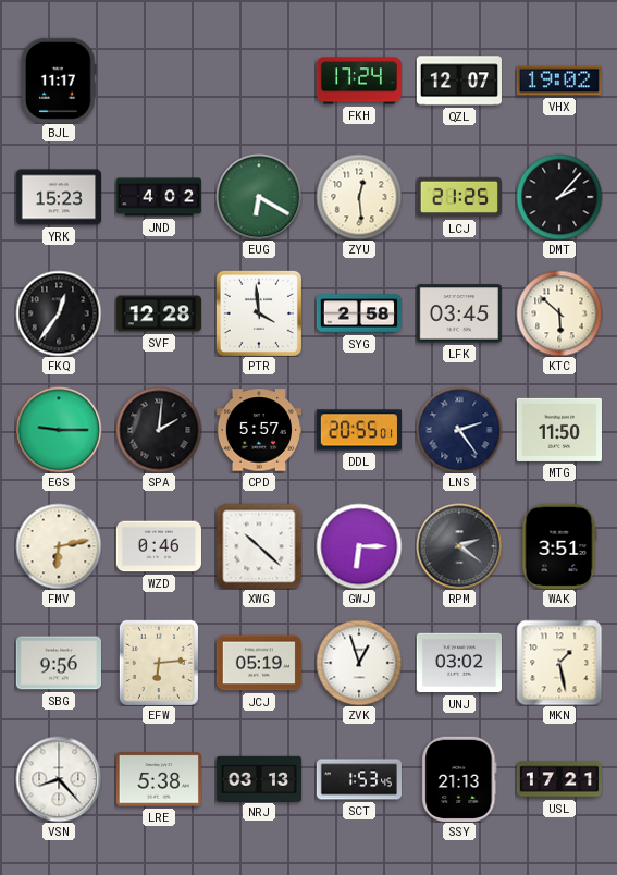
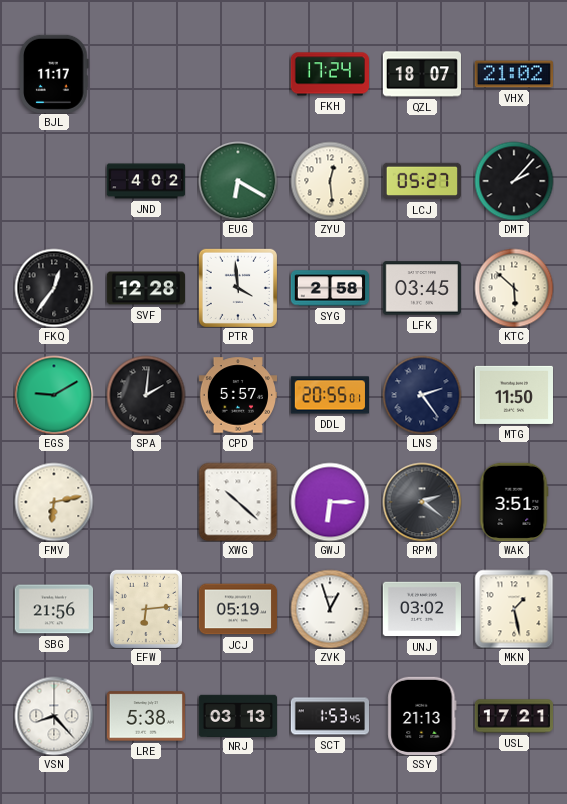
QZL: 12:07 -> 18:07 (421, 74)
VHX: 19:02 -> 21:02 (513, 74)
YRK: 15:23 -> none (58, 197)
LCJ: 21:25 -> 05:27 (421, 181)
EGS: 9:15 -> 9:10 (54, 395)
WZD: 0:46 -> none (158, 546)
SBG: 9:56 -> 21:56 (53, 609)
